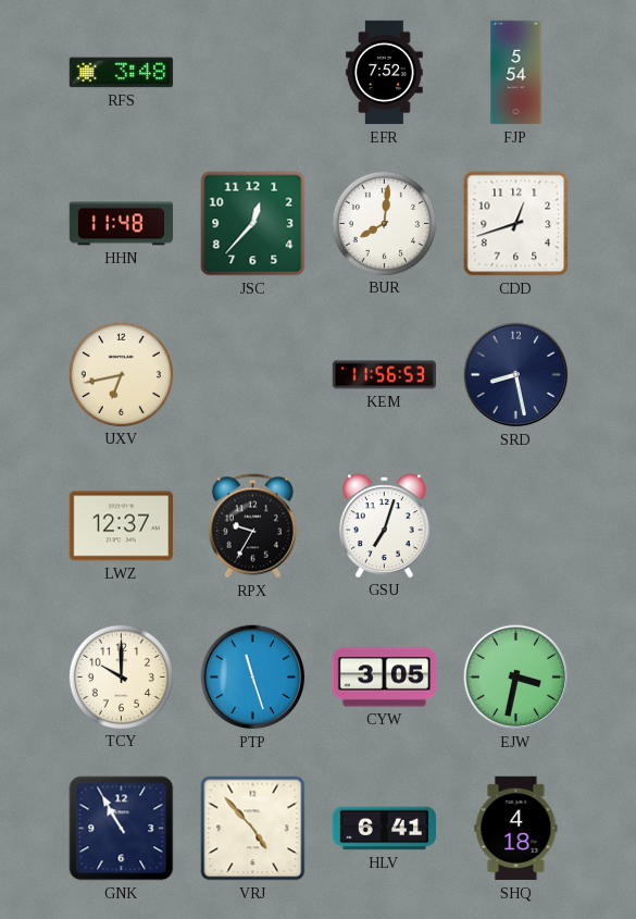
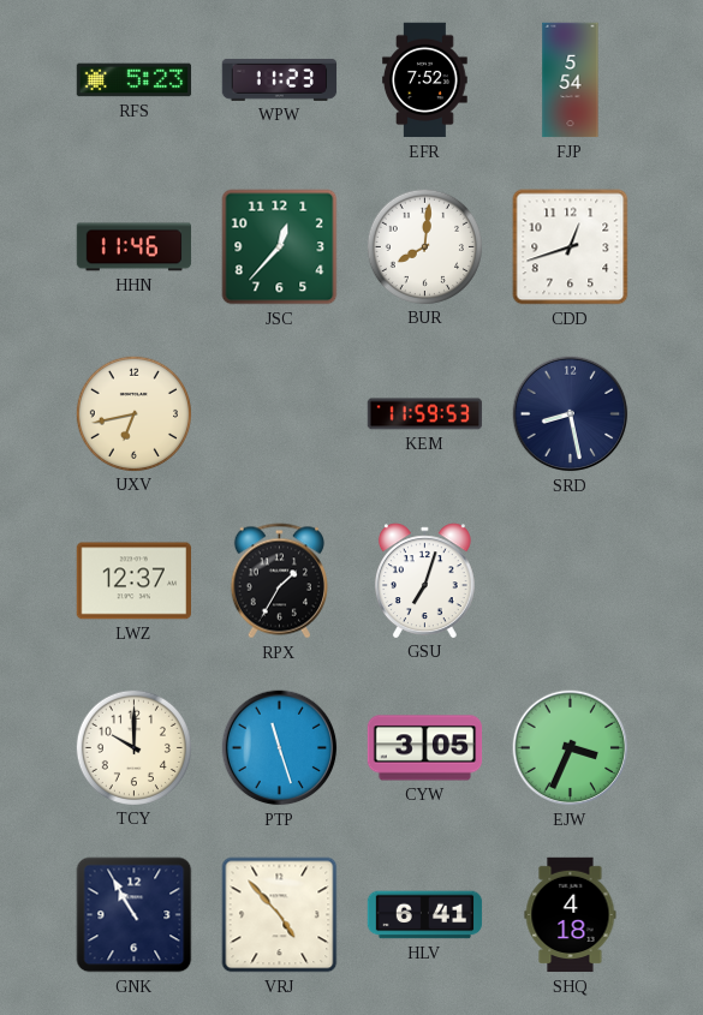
RFS: 3:48 -> 5:23 (135, 80)
WPW: none -> 11:23 (280, 79)
HHN: 11:48 -> 11:46 (135, 247)
KEM: 11:56 -> 11:59 (425, 414)
RPX: 9:35 -> 1:35 (279, 581)
EJW: 3:32 -> 3:34 (571, 748)
